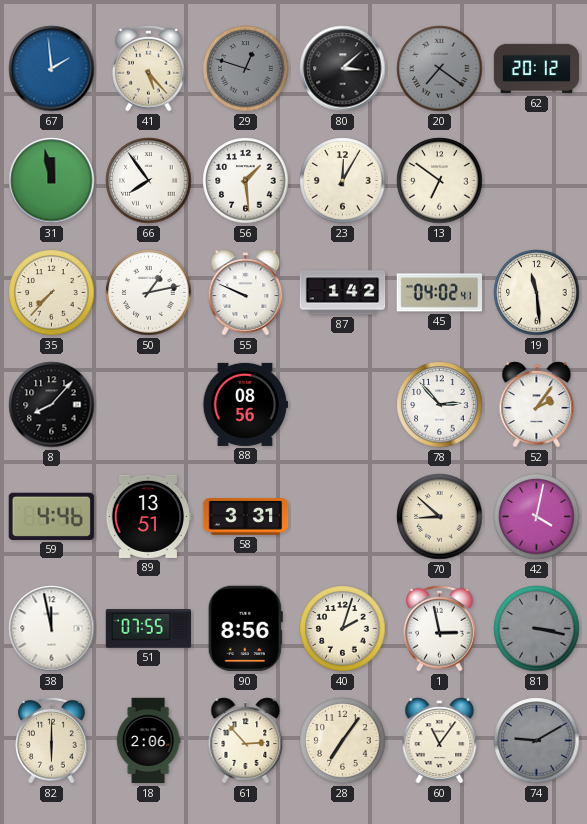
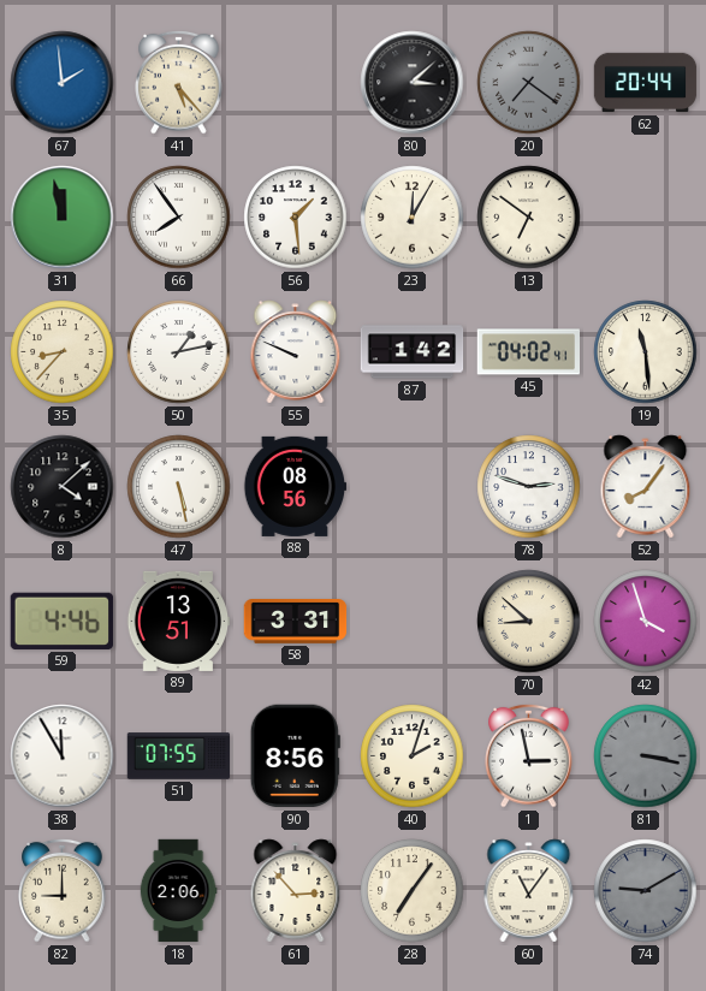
29: 12:48 -> none (246, 69)
62: 20:12 -> 20:44 (646, 83)
35: 7:37 -> 8:37 (63, 352)
8: 8:07 -> 4:08 (63, 487)
47: none -> 5:28 (179, 487)
78: 2:53 -> 2:48 (529, 487)
52: 2:06 -> 8:06 (646, 487)
42: 4:02 -> 3:57 (646, 622)
38: 11:58 -> 11:55 (63, 756)
82: 6:00 -> 9:00 (63, 890)
